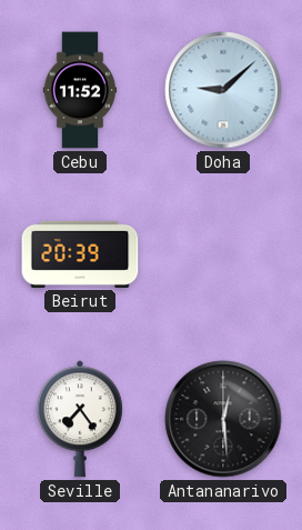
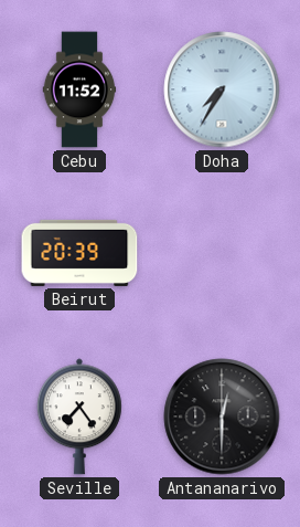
Doha: 9:08 -> 7:35 (222, 89)
Antananarivo: 12:29 -> 12:30 (222, 417)
